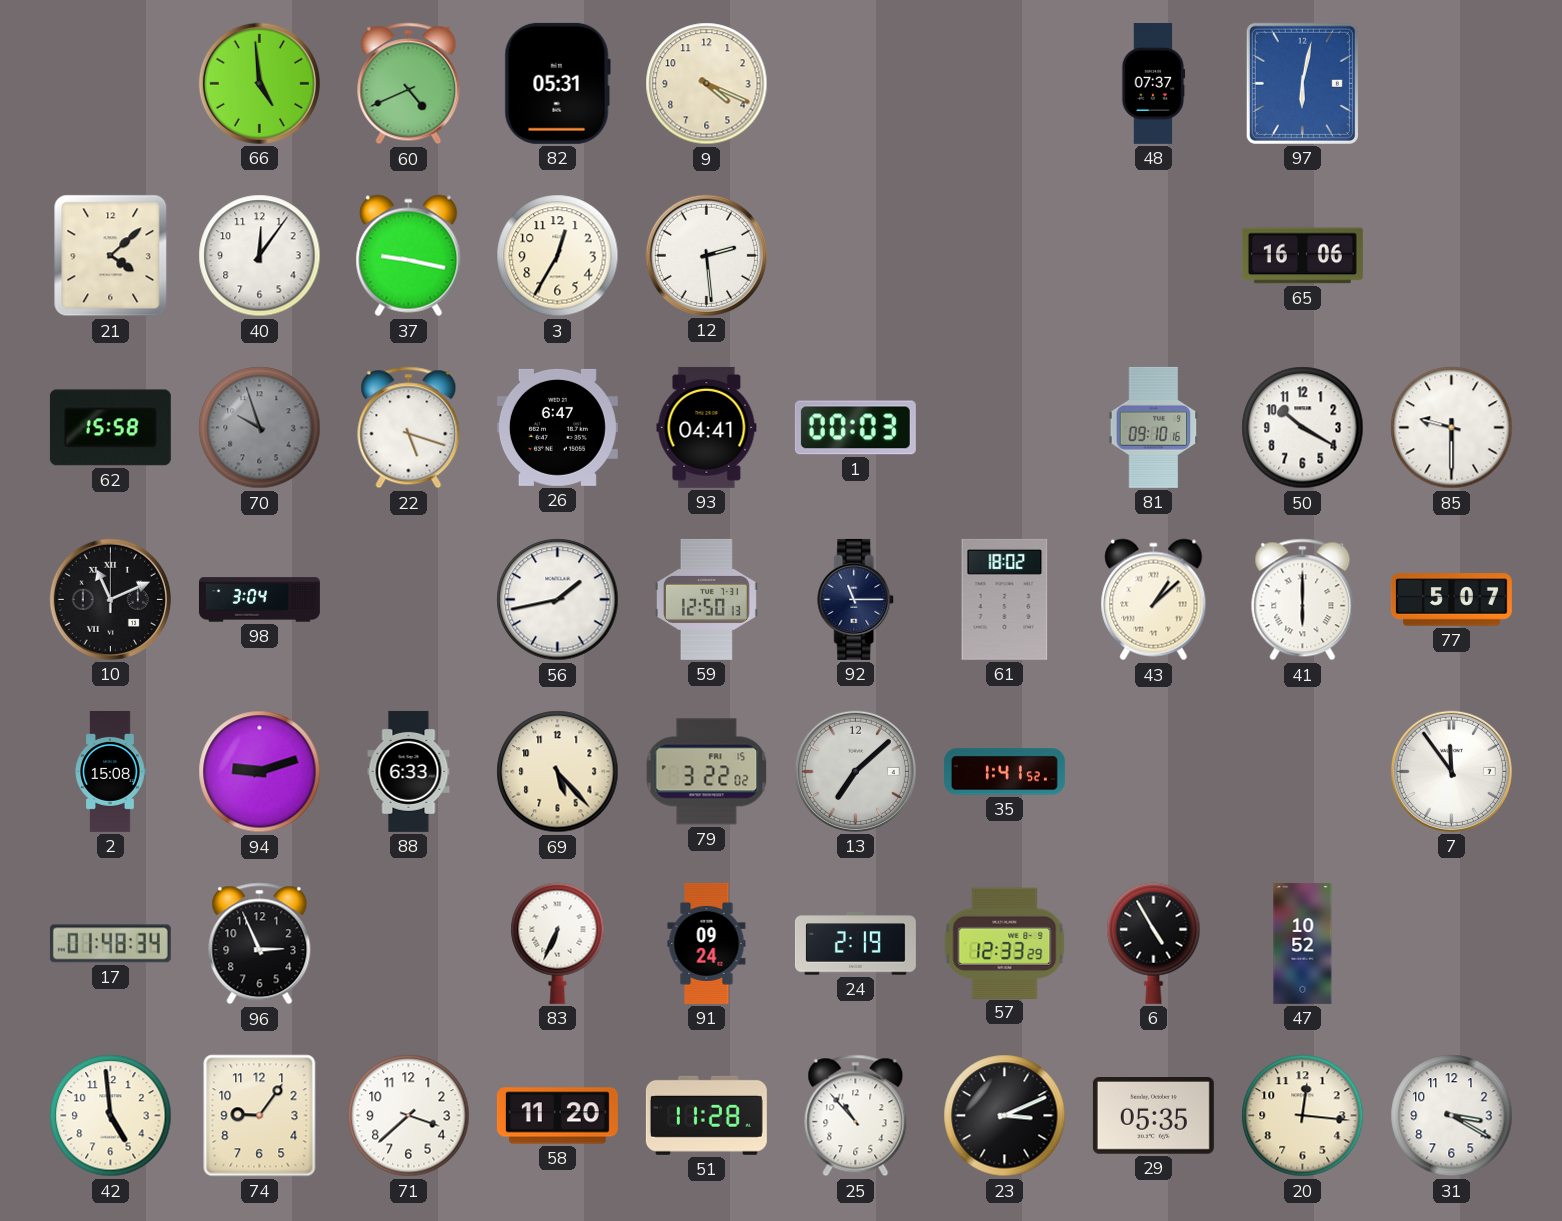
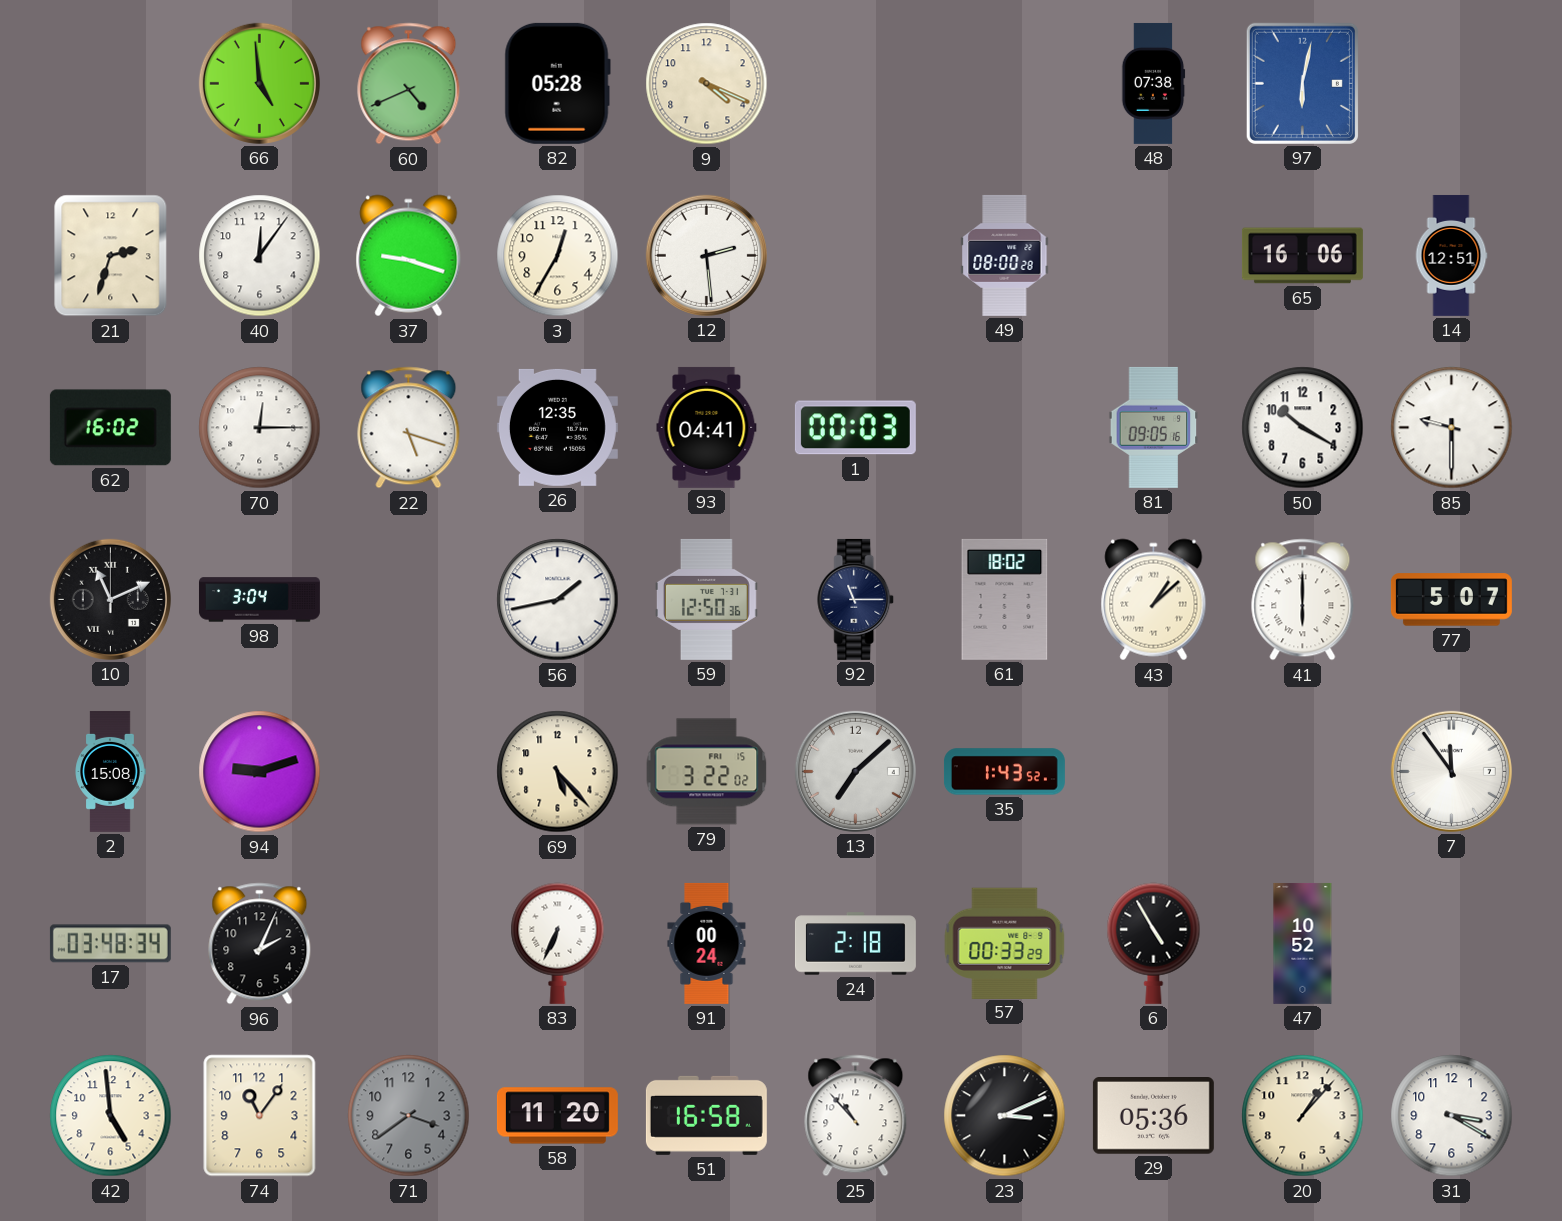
82: 05:31 -> 05:28 (557, 83)
48: 07:37 -> 07:38 (1153, 83)
21: 4:08 -> 2:33 (111, 256)
37: 9:17 -> 9:18 (409, 256)
49: none -> 08:00 (1005, 255)
14: none -> 12:51 (1451, 255)
62: 15:58 -> 16:02 (110, 428)
70: 9:57 -> 12:15 (260, 428)
70 dial: grey -> white (260, 428)
26: 6:47 -> 12:35 (557, 427)
81: 09:10 -> 09:05 (1154, 427)
59: 12:50:13 -> 12:50:36 (706, 599)
88: 6:33 -> none (409, 771)
35: 1:41 -> 1:43 (1004, 772)
17: 01:48 -> 03:48 (110, 944)
96: 2:56 -> 2:04 (260, 944)
91: 09:24 -> 00:24 (707, 943)
24: 2:19 -> 2:18 (855, 944)
57: 12:33 -> 00:33 (1005, 943)
74: 9:06 -> 11:06 (260, 1116)
71: 3:38 -> 3:39 (409, 1116)
71 dial: white -> grey (409, 1116)
51: 11:28 -> 16:58 (706, 1115)
29: 05:35 -> 05:36 (1153, 1116)
20: 12:16 -> 1:07 (1303, 1116)
